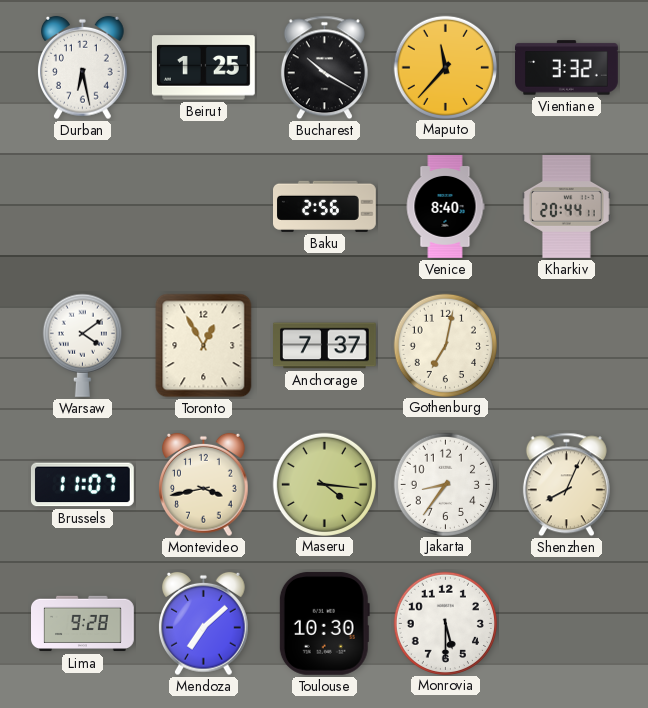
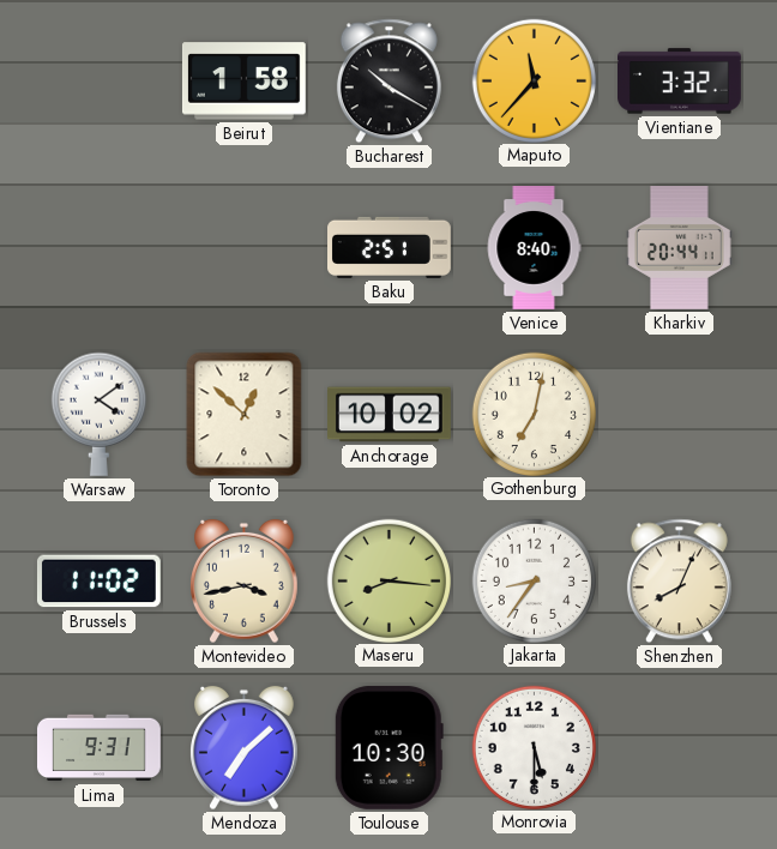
Durban: 6:28 -> none (83, 68)
Beirut: 1:25 -> 1:58 (243, 82)
Baku: 2:56 -> 2:51 (390, 247)
Toronto: 12:55 -> 12:52 (245, 415)
Anchorage: 7:37 -> 10:02 (390, 415)
Brussels: 11:07 -> 11:02 (98, 582)
Maseru: 4:16 -> 8:16 (389, 580)
Lima: 9:28 -> 9:31 (100, 748)
